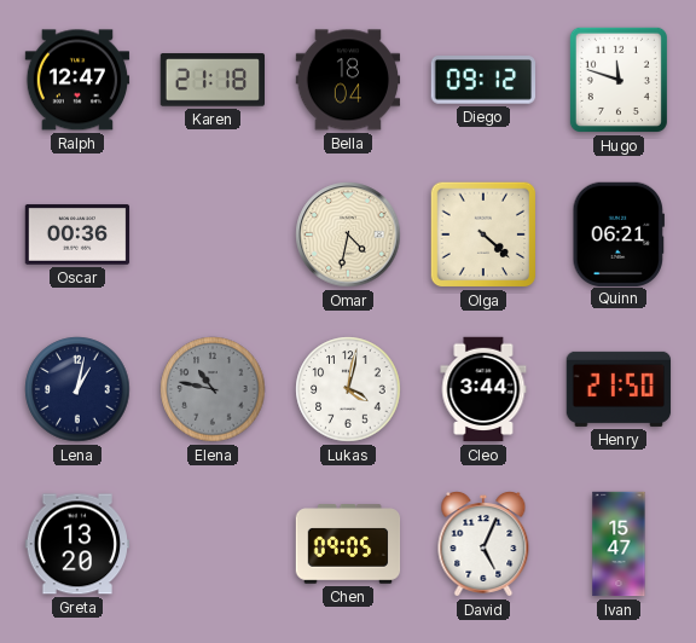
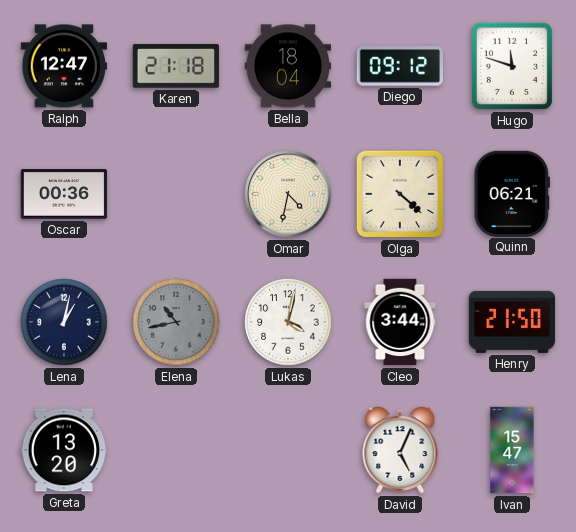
Elena: 10:47 -> 10:43 (176, 322)
Chen: 09:05 -> none (348, 544)
